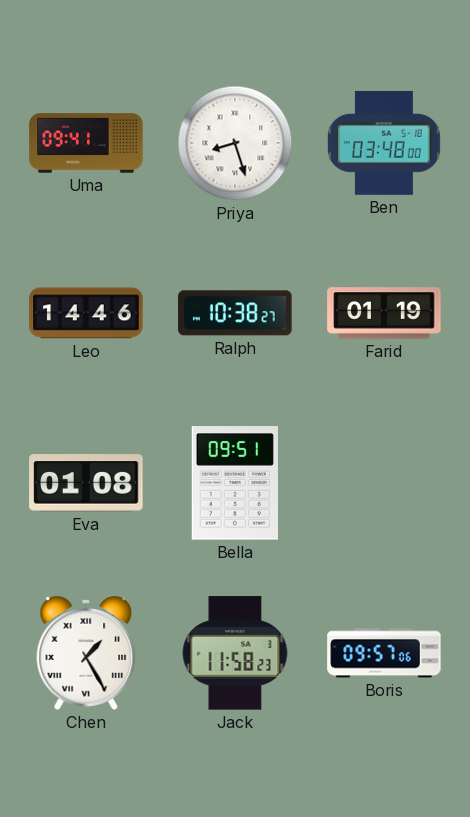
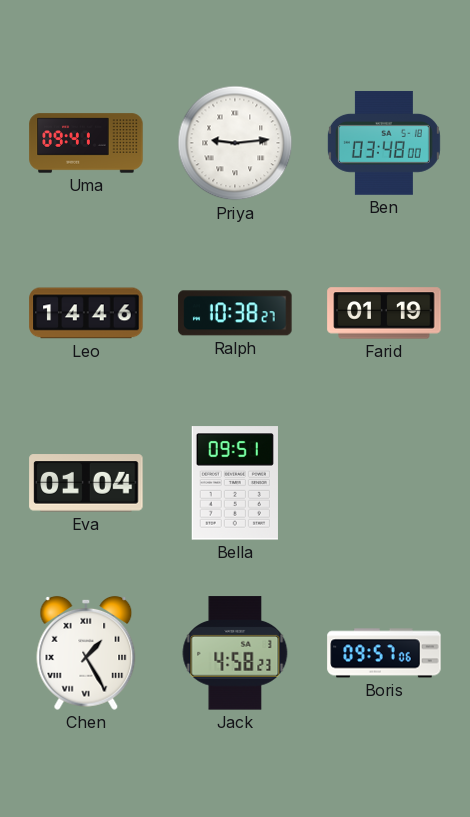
Priya: 8:27 -> 9:14 (235, 143)
Eva: 01:08 -> 01:04 (86, 483)
Jack: 11:58 -> 4:58 (235, 653)
